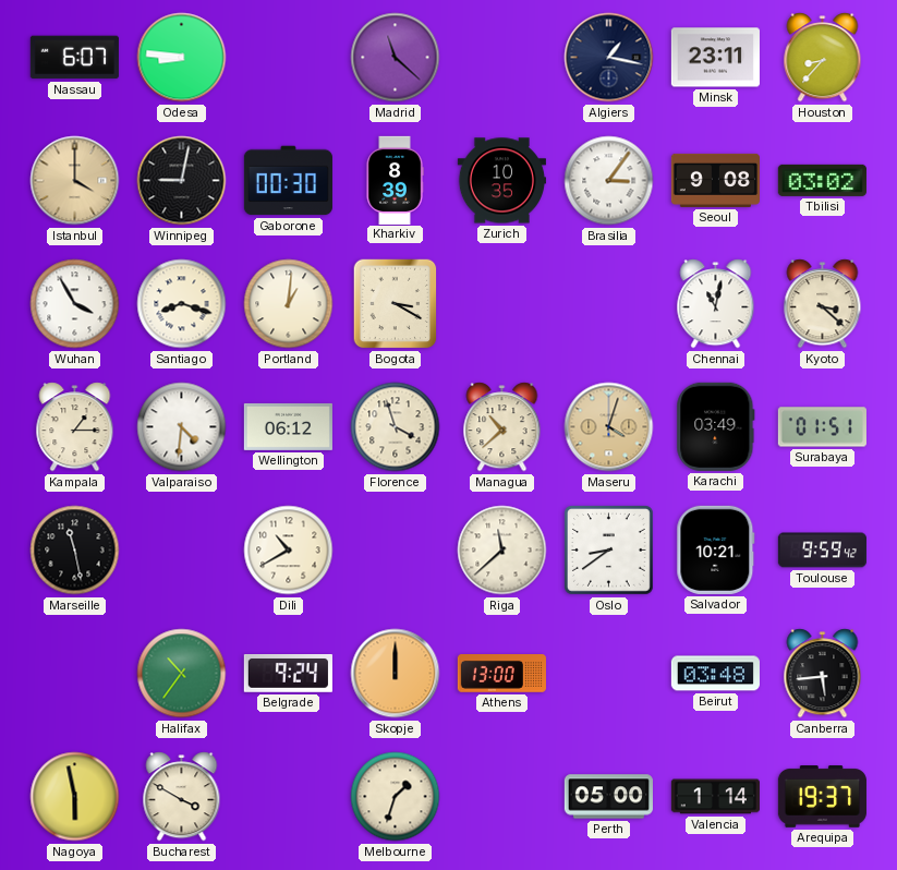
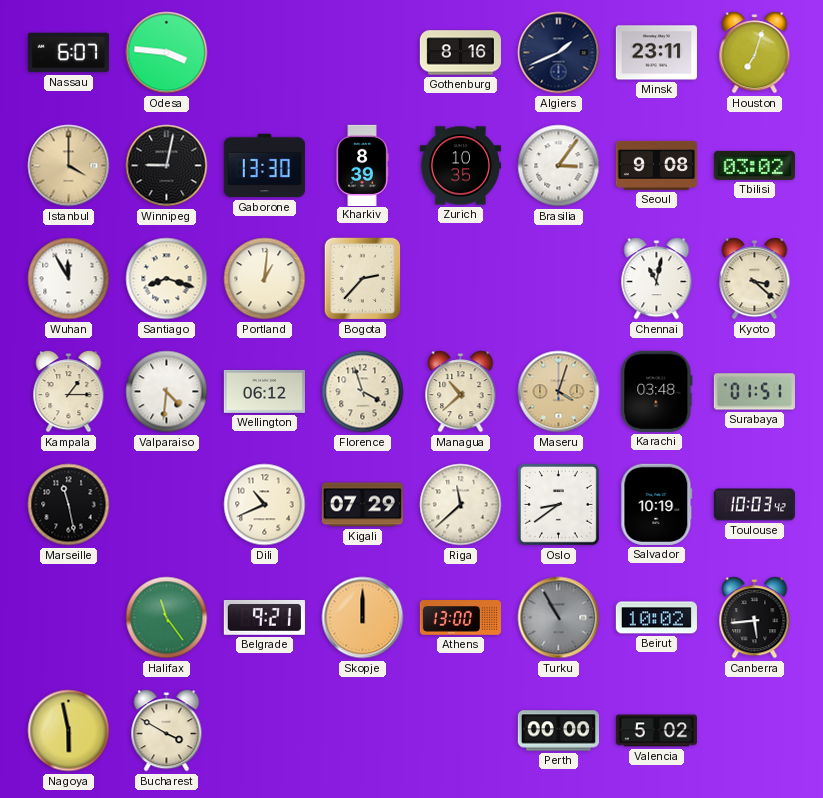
Odesa: 8:46 -> 3:46 (167, 53)
Madrid: 11:22 -> none (396, 58)
Gothenburg: none -> 8:16 (460, 53)
Algiers: 1:17 -> 1:41 (559, 53)
Houston: 8:37 -> 7:03 (755, 53)
Gaborone: 00:30 -> 13:30 (264, 166)
Wuhan: 3:55 -> 11:55 (69, 279)
Bogota: 3:20 -> 2:37 (363, 279)
Karachi: 03:49 -> 03:48 (657, 391)
Dili: 10:40 -> 10:41 (265, 505)
Kigali: none -> 07:29 (362, 505)
Salvador: 10:21 -> 10:19 (657, 504)
Toulouse: 9:59 -> 10:03 (754, 505)
Halifax: 10:36 -> 11:24 (167, 618)
Belgrade: 9:24 -> 9:21 (264, 618)
Turku: none -> 10:55 (559, 618)
Beirut: 03:48 -> 10:02 (656, 618)
Melbourne: 1:33 -> none (396, 797)
Perth: 05:00 -> 00:00 (558, 731)
Valencia: 1:14 -> 5:02 (656, 731)
Arequipa: 19:37 -> none (822, 797)
